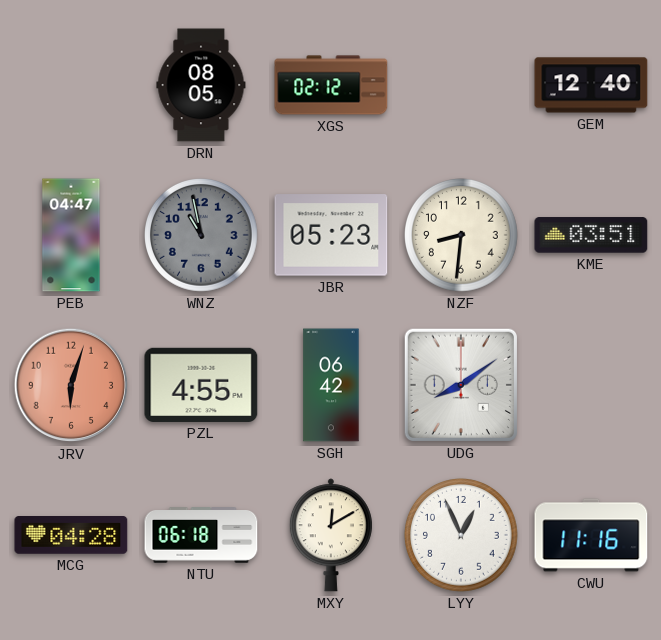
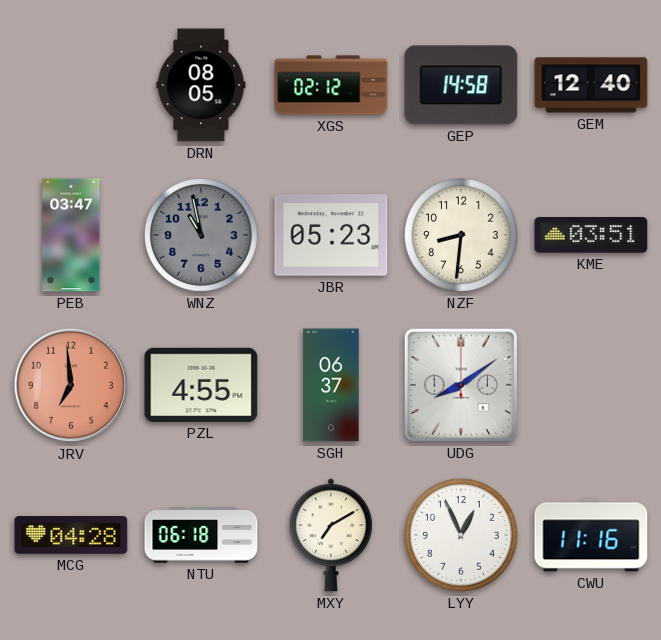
GEP: none -> 14:58 (461, 85)
PEB: 04:47 -> 03:47 (71, 235)
JRV: 6:03 -> 6:59 (71, 385)
SGH: 06:42 -> 06:37 (331, 385)
MXY: 12:10 -> 7:10 (331, 535)
